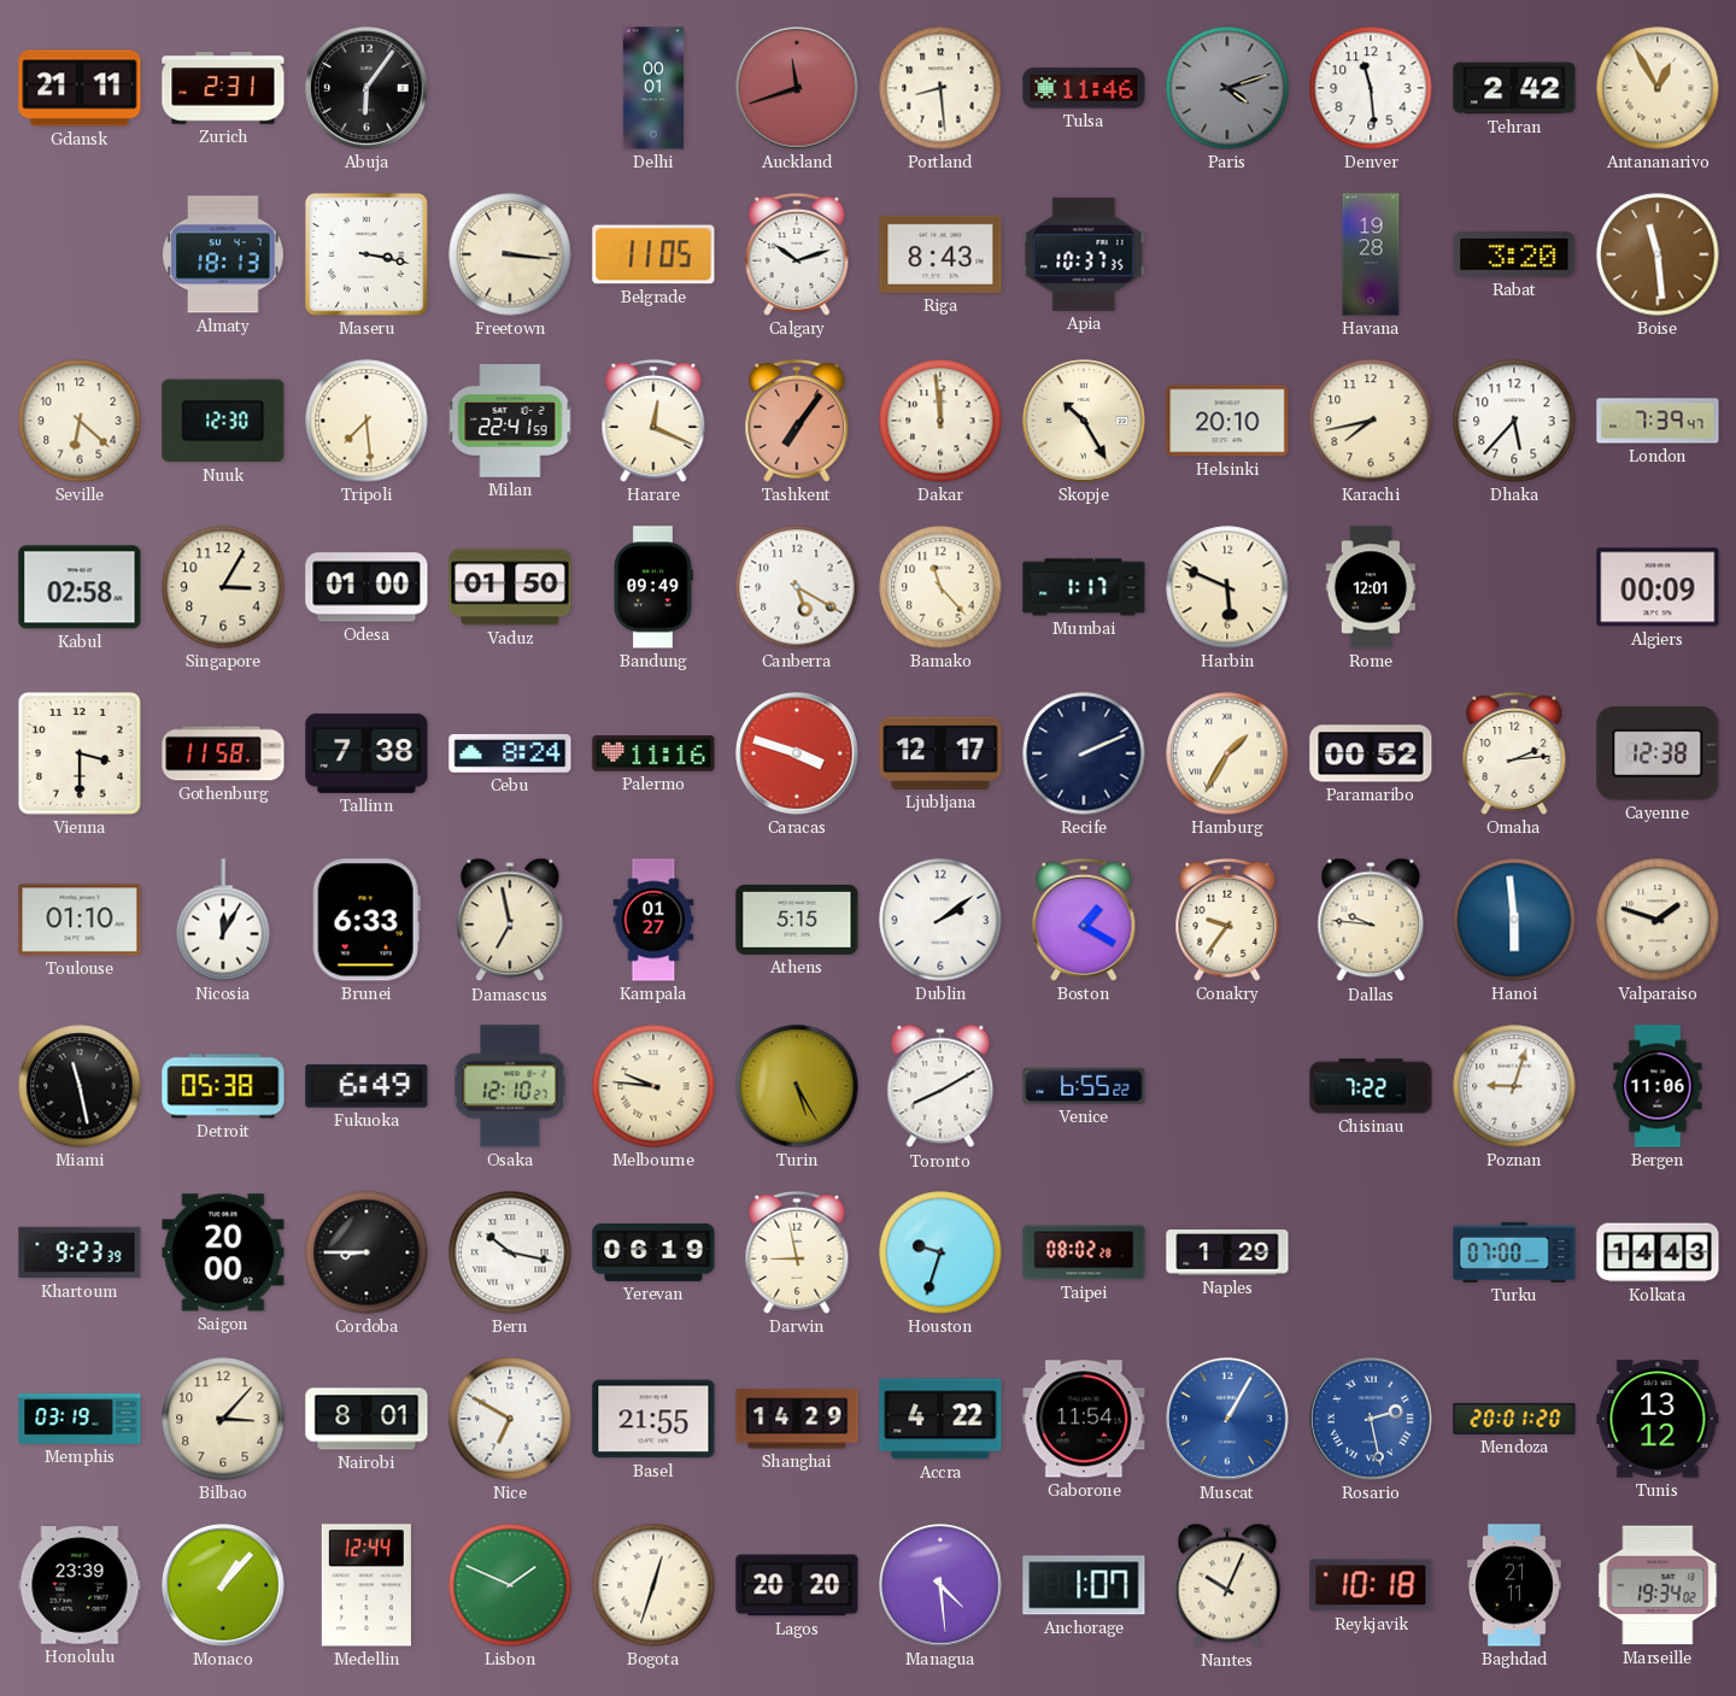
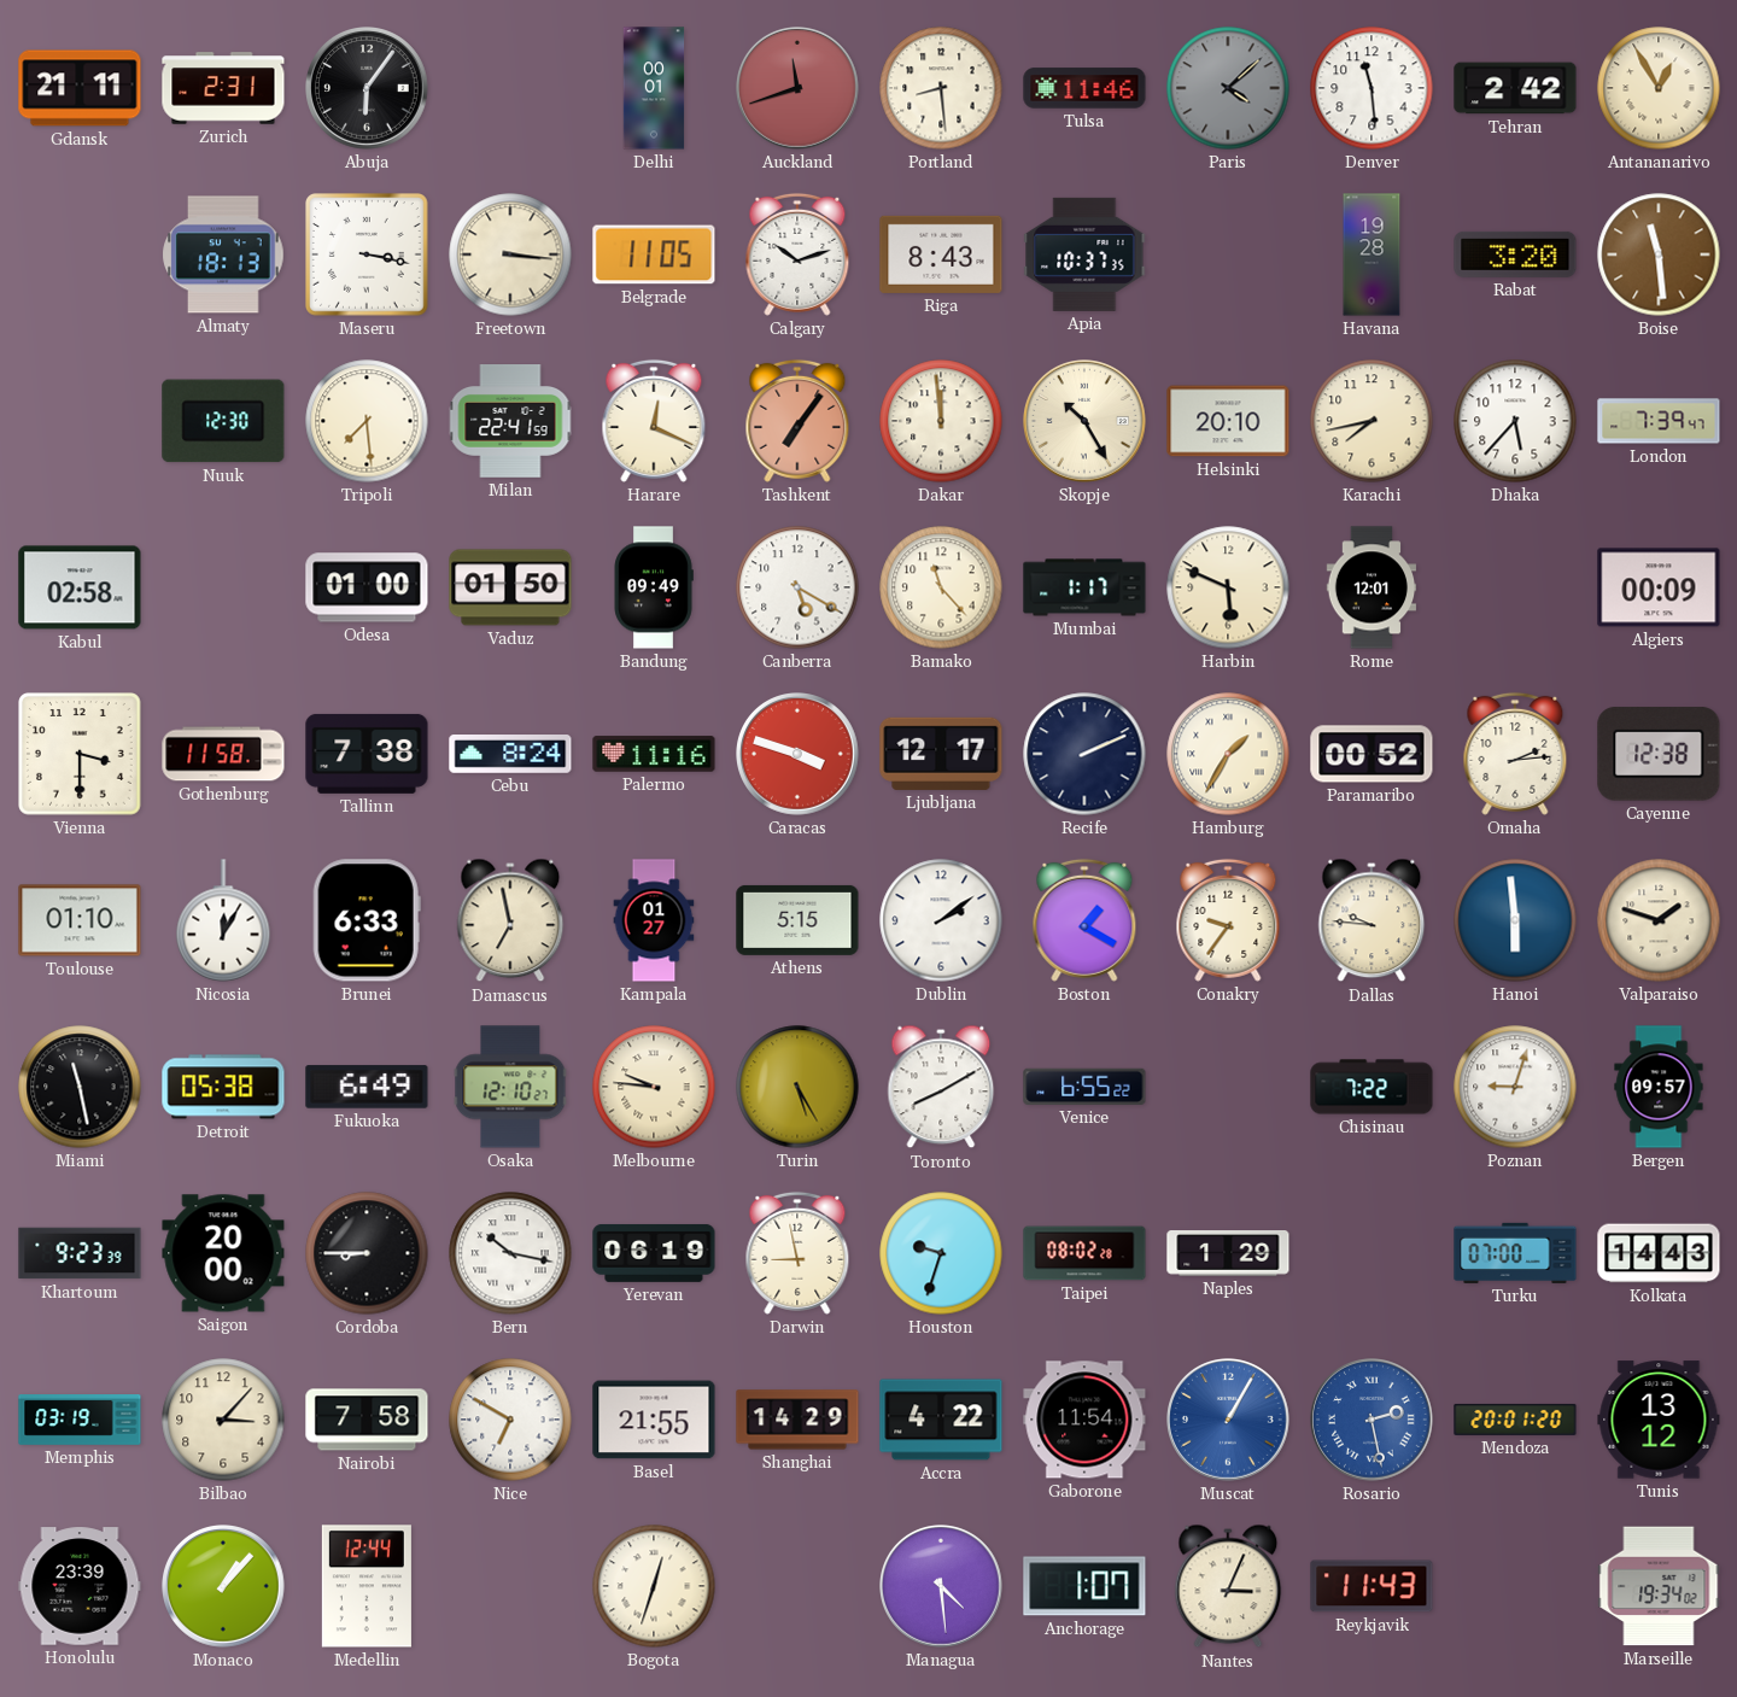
Paris: 4:12 -> 4:08 (1228, 88)
Seville: 6:22 -> none (80, 421)
Singapore: 3:05 -> none (223, 587)
Bergen: 11:06 -> 09:57 (1659, 1087)
Nairobi: 8:01 -> 7:58 (367, 1420)
Lisbon: 1:49 -> none (510, 1585)
Lagos: 20:20 -> none (797, 1585)
Nantes: 10:04 -> 3:04 (1228, 1586)
Reykjavik: 10:18 -> 11:43 (1372, 1586)
Baghdad: 21:11 -> none (1515, 1585)
